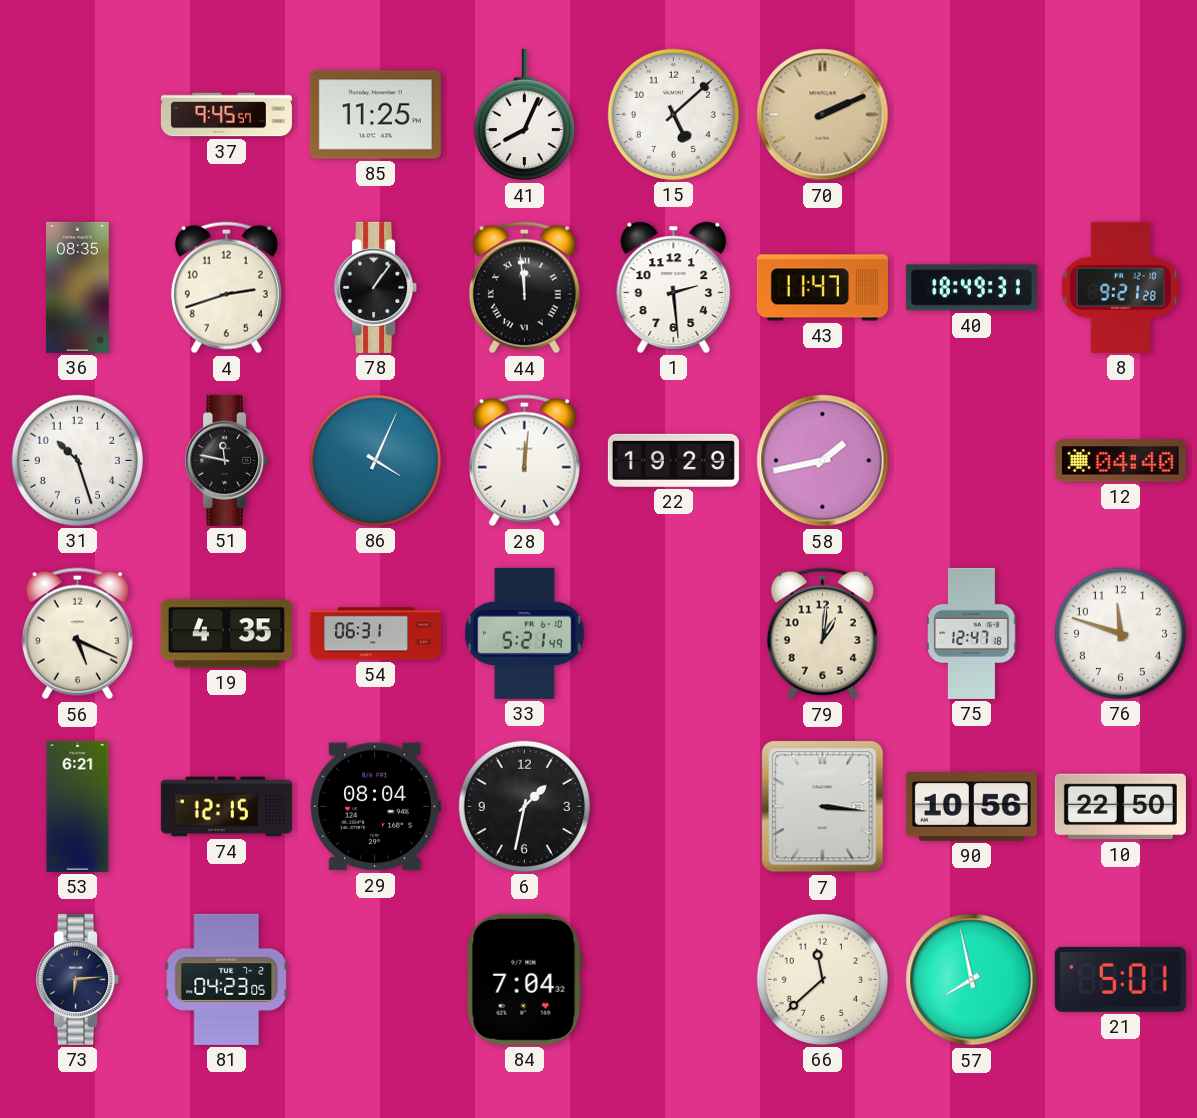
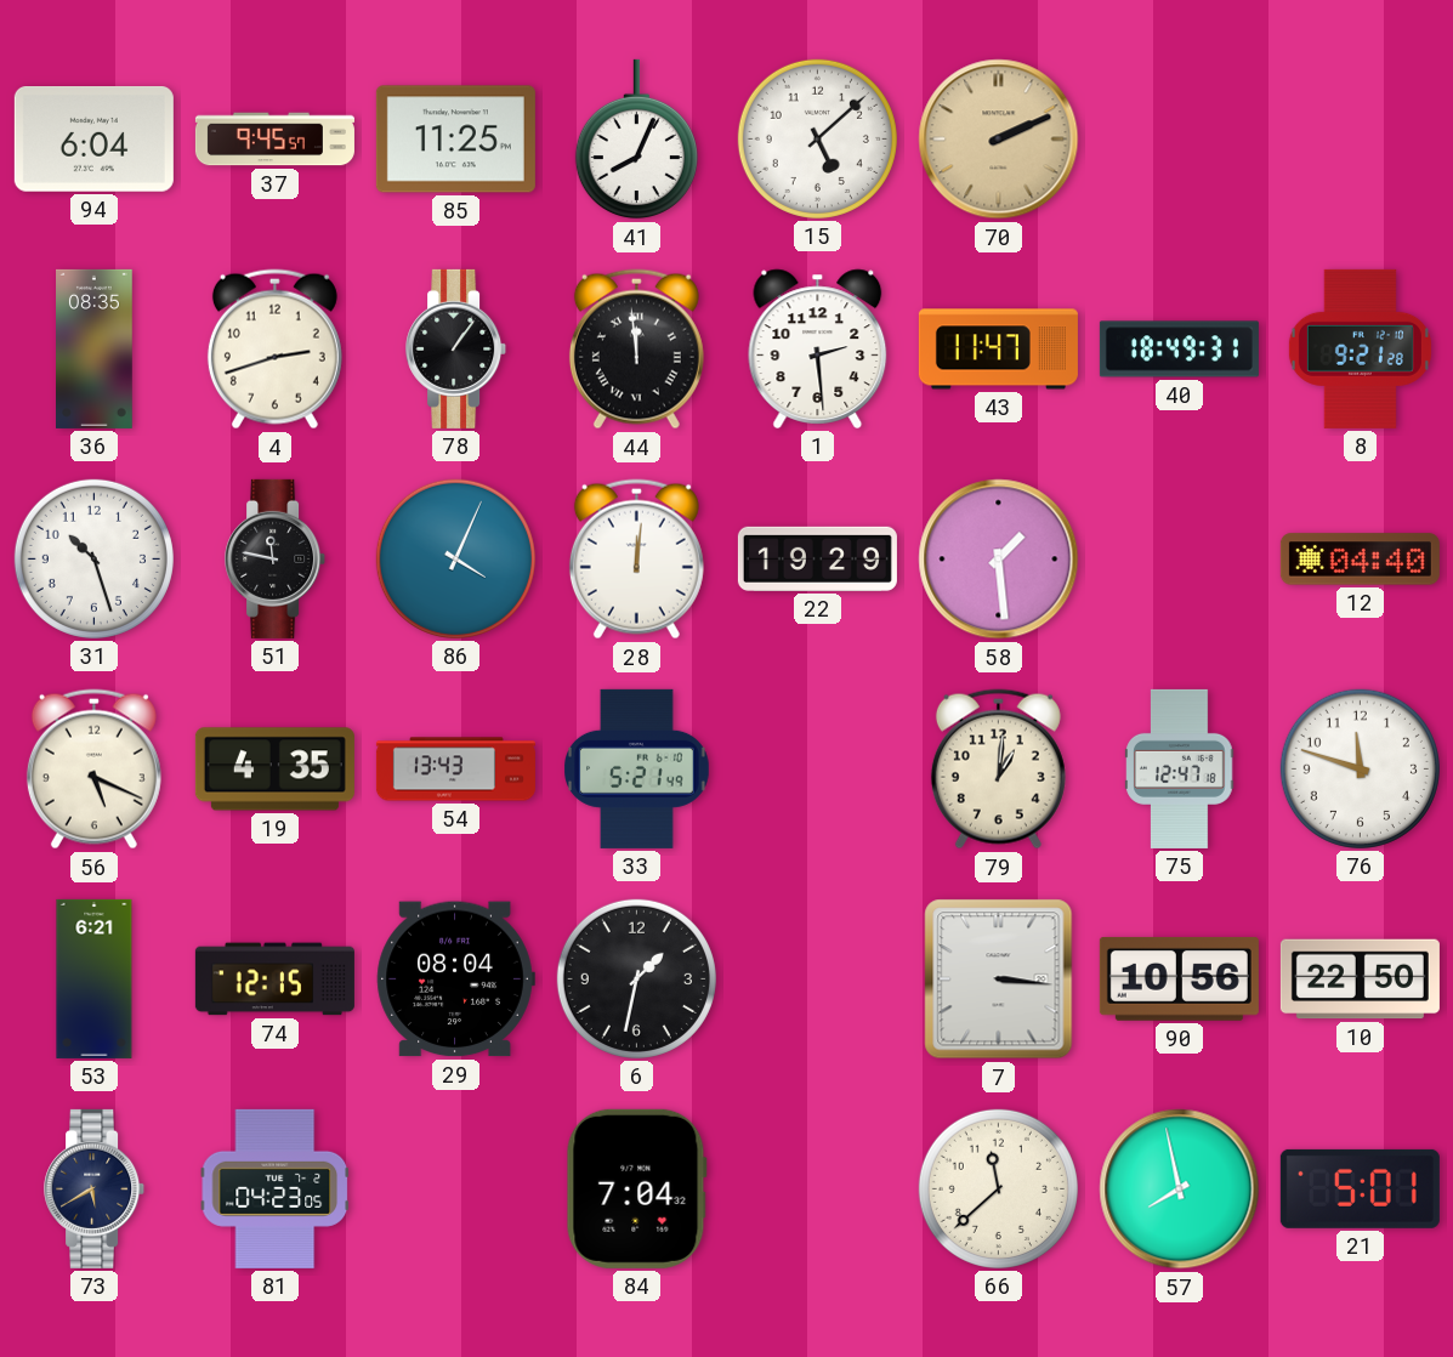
94: none -> 6:04 (93, 140)
58: 1:43 -> 1:29 (999, 560)
54: 06:31 -> 13:43 (455, 770)
73: 6:14 -> 5:40 (95, 1188)
